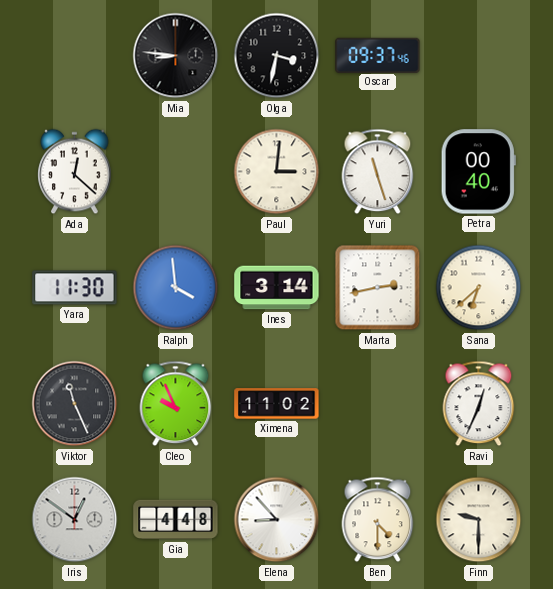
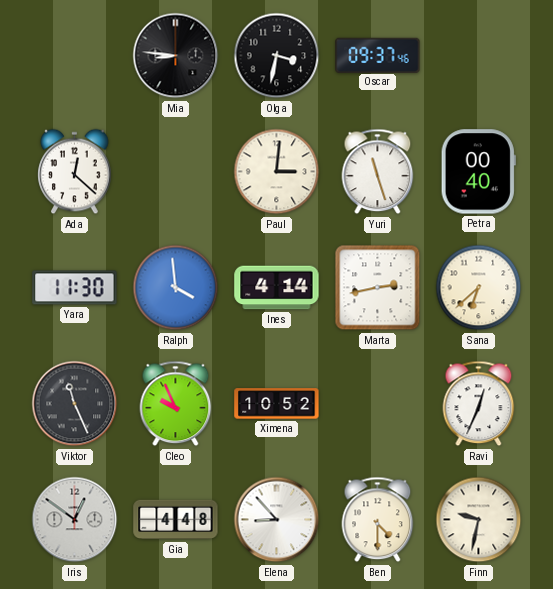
Ines: 3:14 -> 4:14 (277, 288)
Ximena: 11:02 -> 10:52 (277, 404)
Finn: 9:30 -> 9:32 (479, 520)
